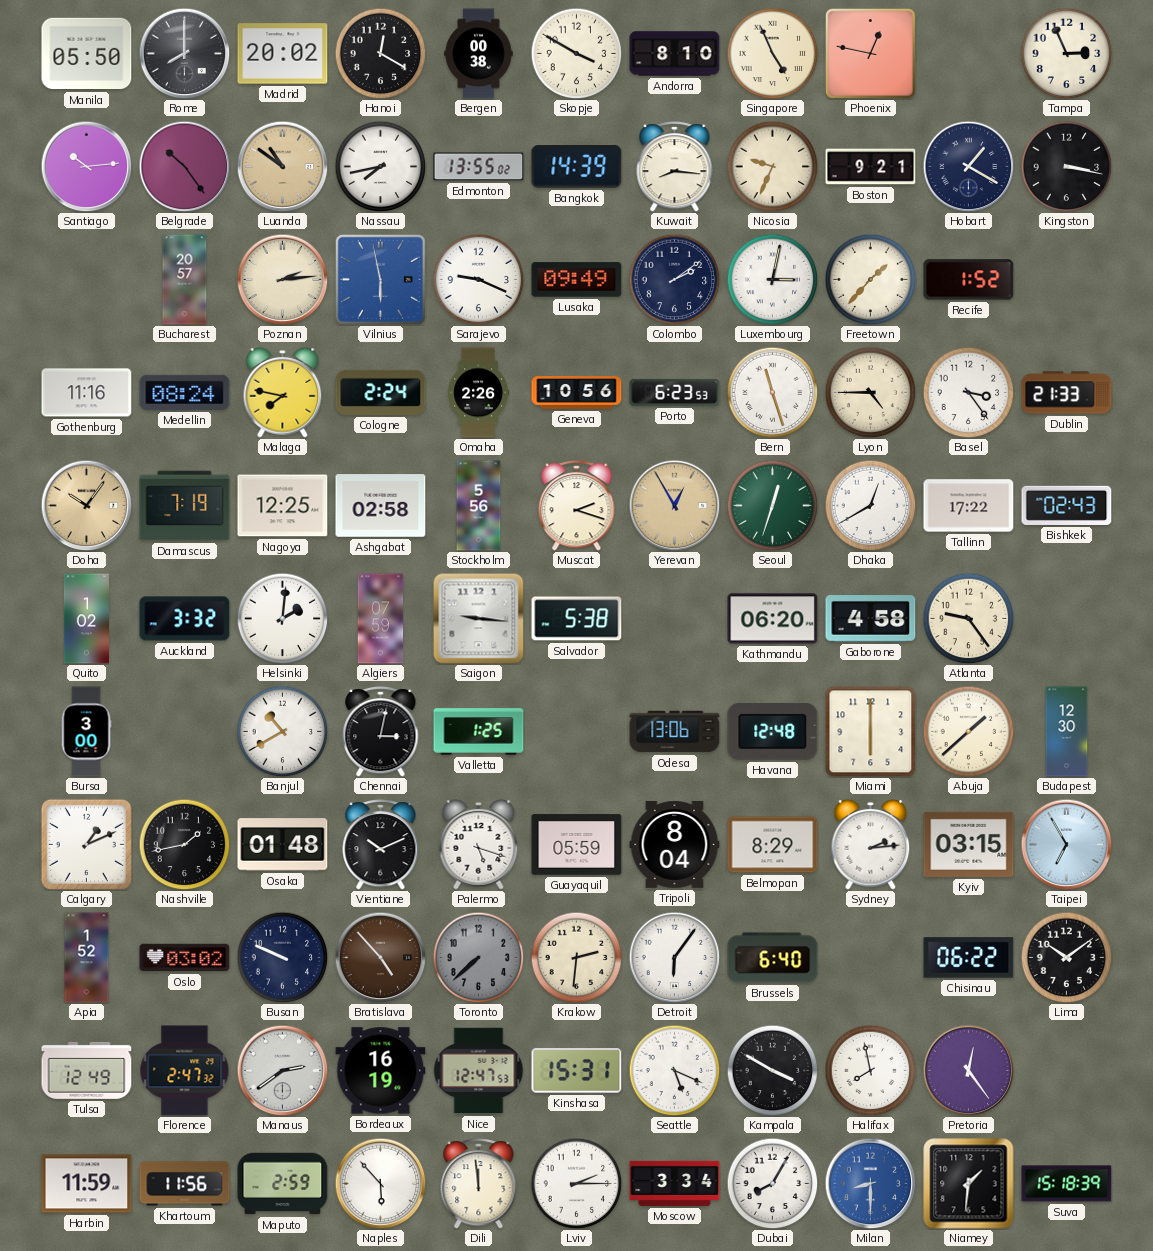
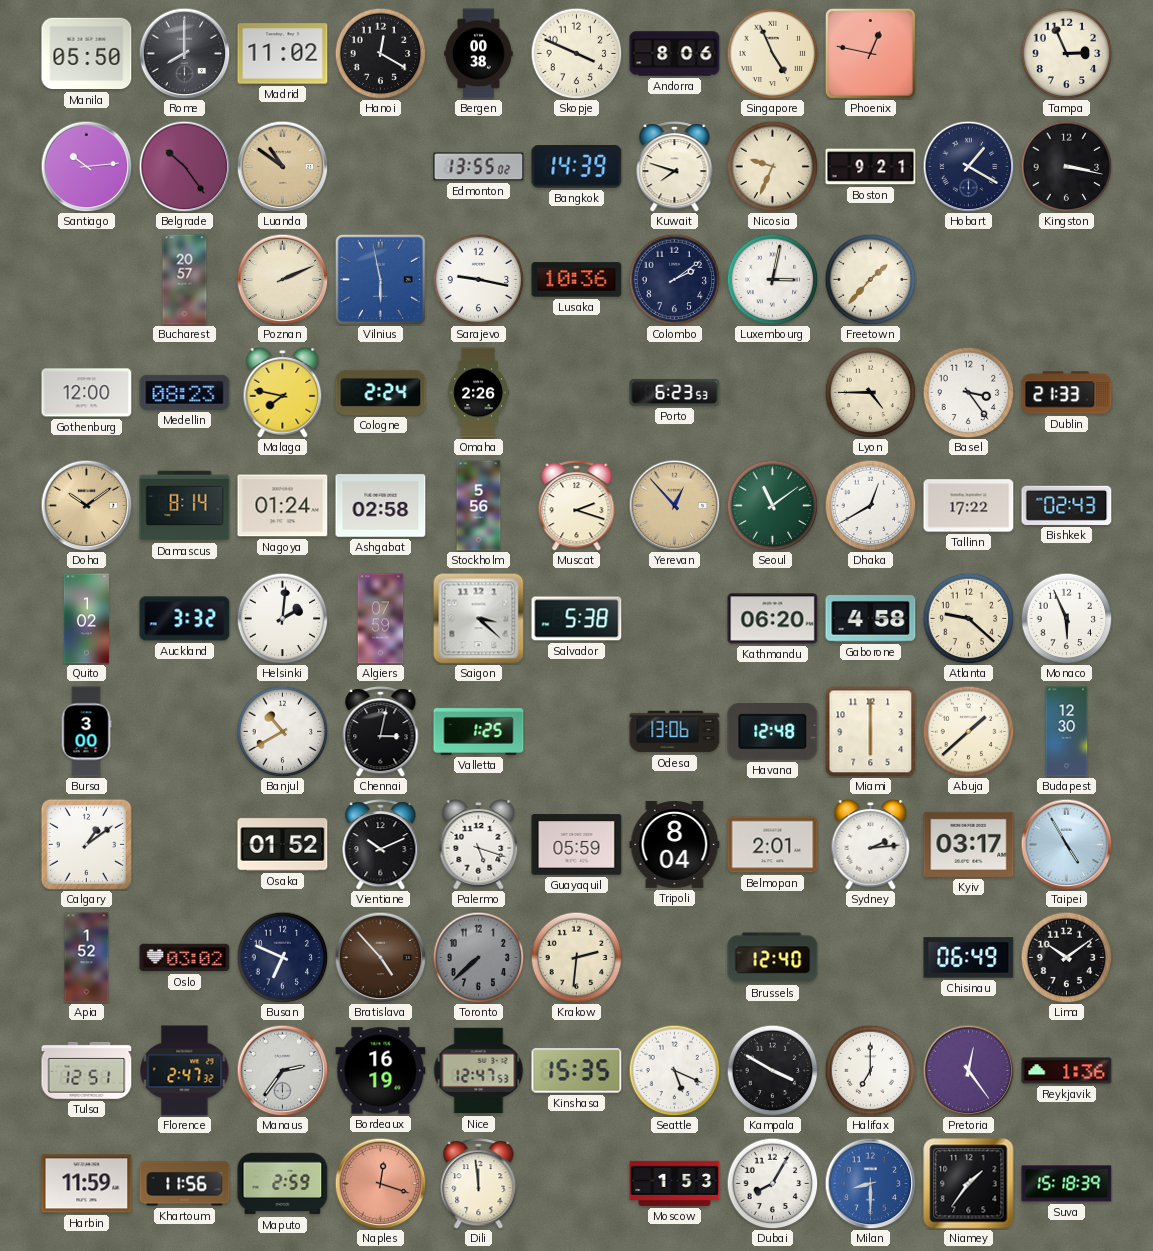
Madrid: 20:02 -> 11:02 (283, 54)
Skopje: 3:50 -> 3:49 (576, 53)
Andorra: 8:10 -> 8:06 (675, 54)
Nassau: 7:43 -> none (380, 166)
Kuwait: 8:16 -> 7:48 (675, 167)
Poznan: 2:14 -> 2:11 (282, 279)
Sarajevo: 9:19 -> 9:17 (478, 279)
Lusaka: 09:49 -> 10:36 (577, 280)
Recife: 1:52 -> none (969, 280)
Gothenburg: 11:16 -> 12:00 (87, 393)
Medellin: 08:24 -> 08:23 (185, 392)
Geneva: 10:56 -> none (577, 393)
Bern: 11:27 -> none (772, 392)
Doha: 10:06 -> 10:09 (86, 505)
Damascus: 7:19 -> 8:14 (185, 506)
Nagoya: 12:25 -> 01:24 (283, 506)
Yerevan: 12:55 -> 12:53 (674, 505)
Seoul: 12:33 -> 11:09 (772, 505)
Saigon: 9:16 -> 3:22 (478, 618)
Atlanta: 9:24 -> 9:22 (968, 618)
Monaco: none -> 5:56 (1066, 618)
Calgary: 1:11 -> 1:09 (86, 844)
Nashville: 1:43 -> none (184, 844)
Osaka: 01:48 -> 01:52 (283, 845)
Belmopan: 8:29 -> 2:01 (773, 845)
Kyiv: 03:15 -> 03:17 (969, 844)
Taipei: 6:55 -> 4:55 (1066, 844)
Busan: 9:49 -> 6:49 (282, 957)
Detroit: 6:06 -> none (674, 957)
Brussels: 6:40 -> 12:40 (773, 958)
Chisinau: 06:22 -> 06:49 (969, 958)
Tulsa: 12:49 -> 12:51 (87, 1070)
Manaus: 2:39 -> 2:36 (282, 1070)
Kinshasa: 15:31 -> 15:35 (577, 1071)
Halifax: 7:58 -> 7:00 (870, 1070)
Reykjavik: none -> 1:36 (1067, 1071)
Naples: 5:53 -> 12:18 (380, 1183)
Naples dial: white -> salmon (380, 1183)
Lviv: 2:15 -> none (576, 1183)
Moscow: 3:34 -> 1:53 (675, 1183)
Niamey: 1:31 -> 1:36 (969, 1184)
